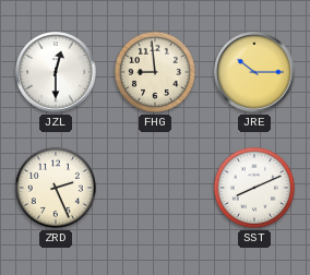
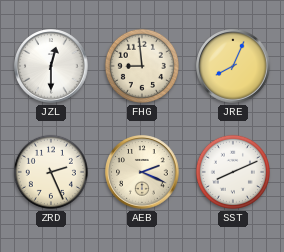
JRE: 10:15 -> 8:04 (233, 66)
AEB: none -> 2:19 (142, 172)
